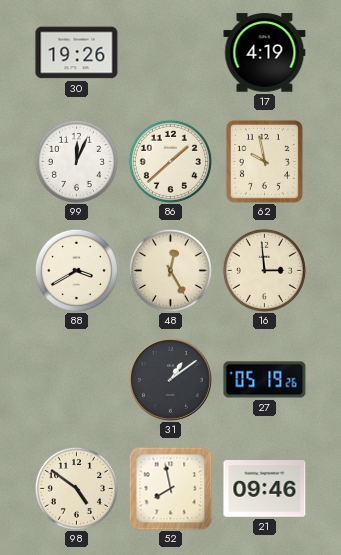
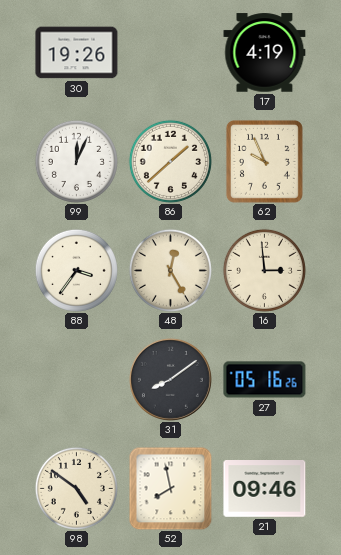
62: 9:58 -> 9:56 (264, 161)
88: 3:40 -> 3:36 (76, 270)
31: 1:09 -> 8:09 (170, 379)
27: 05:19 -> 05:16 (265, 380)
